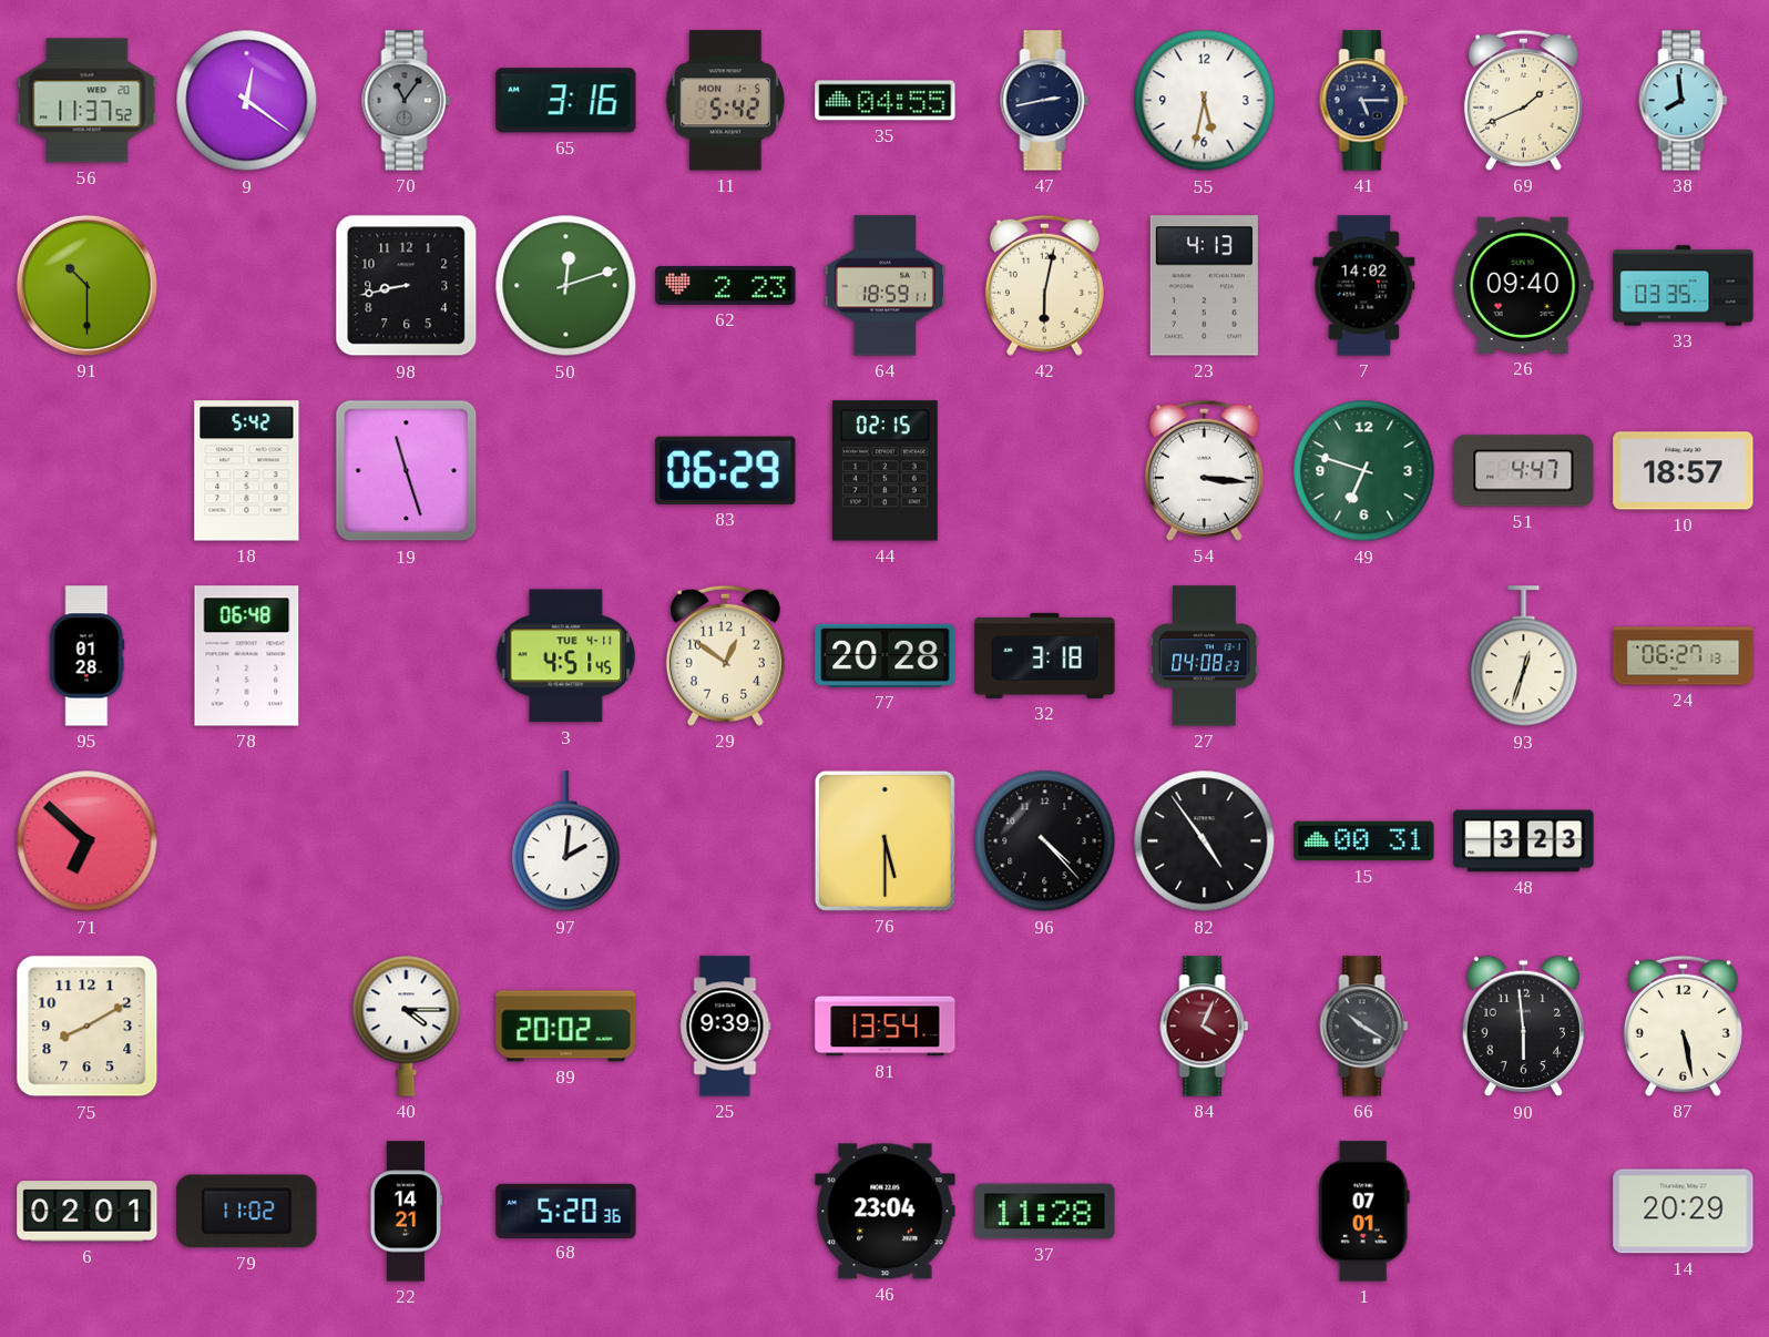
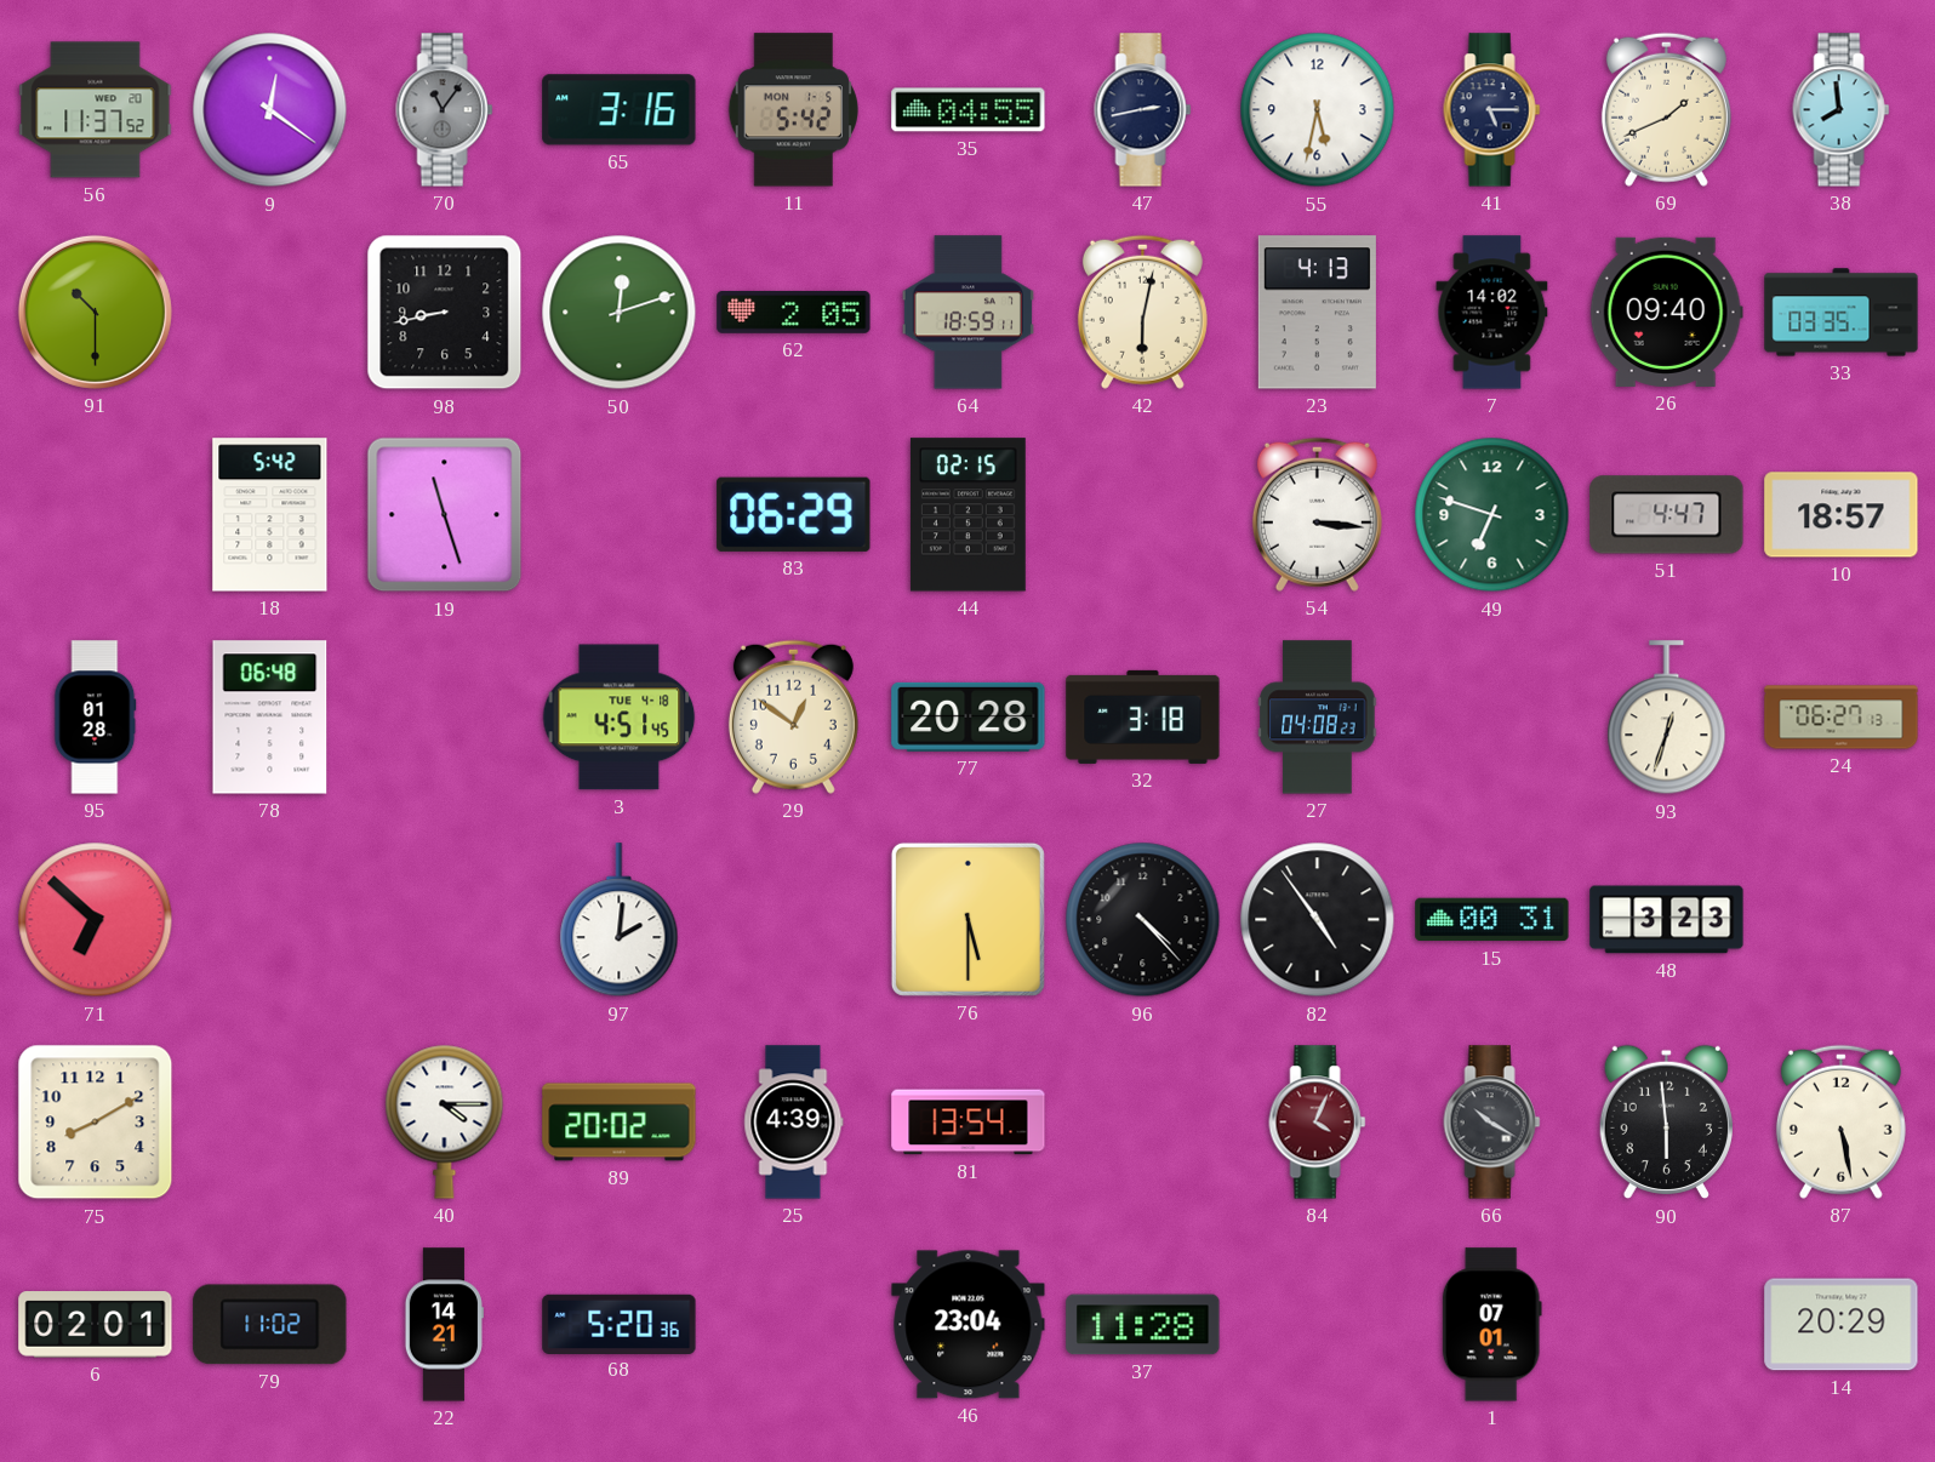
62: 2:23 -> 2:05 (794, 312)
3 date: TUE 4-11 -> TUE 4-18 (620, 718)
25: 9:39 -> 4:39 (794, 1123)
